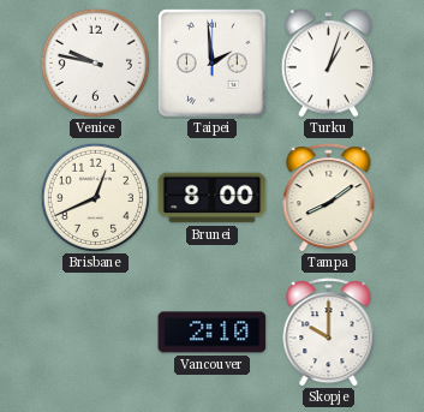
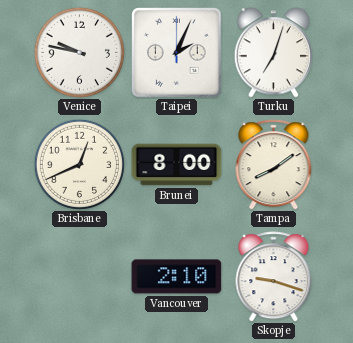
Taipei: 1:59 -> 2:04 (177, 53)
Turku: 1:03 -> 7:03 (273, 53)
Skopje: 10:00 -> 9:18 (274, 277)
